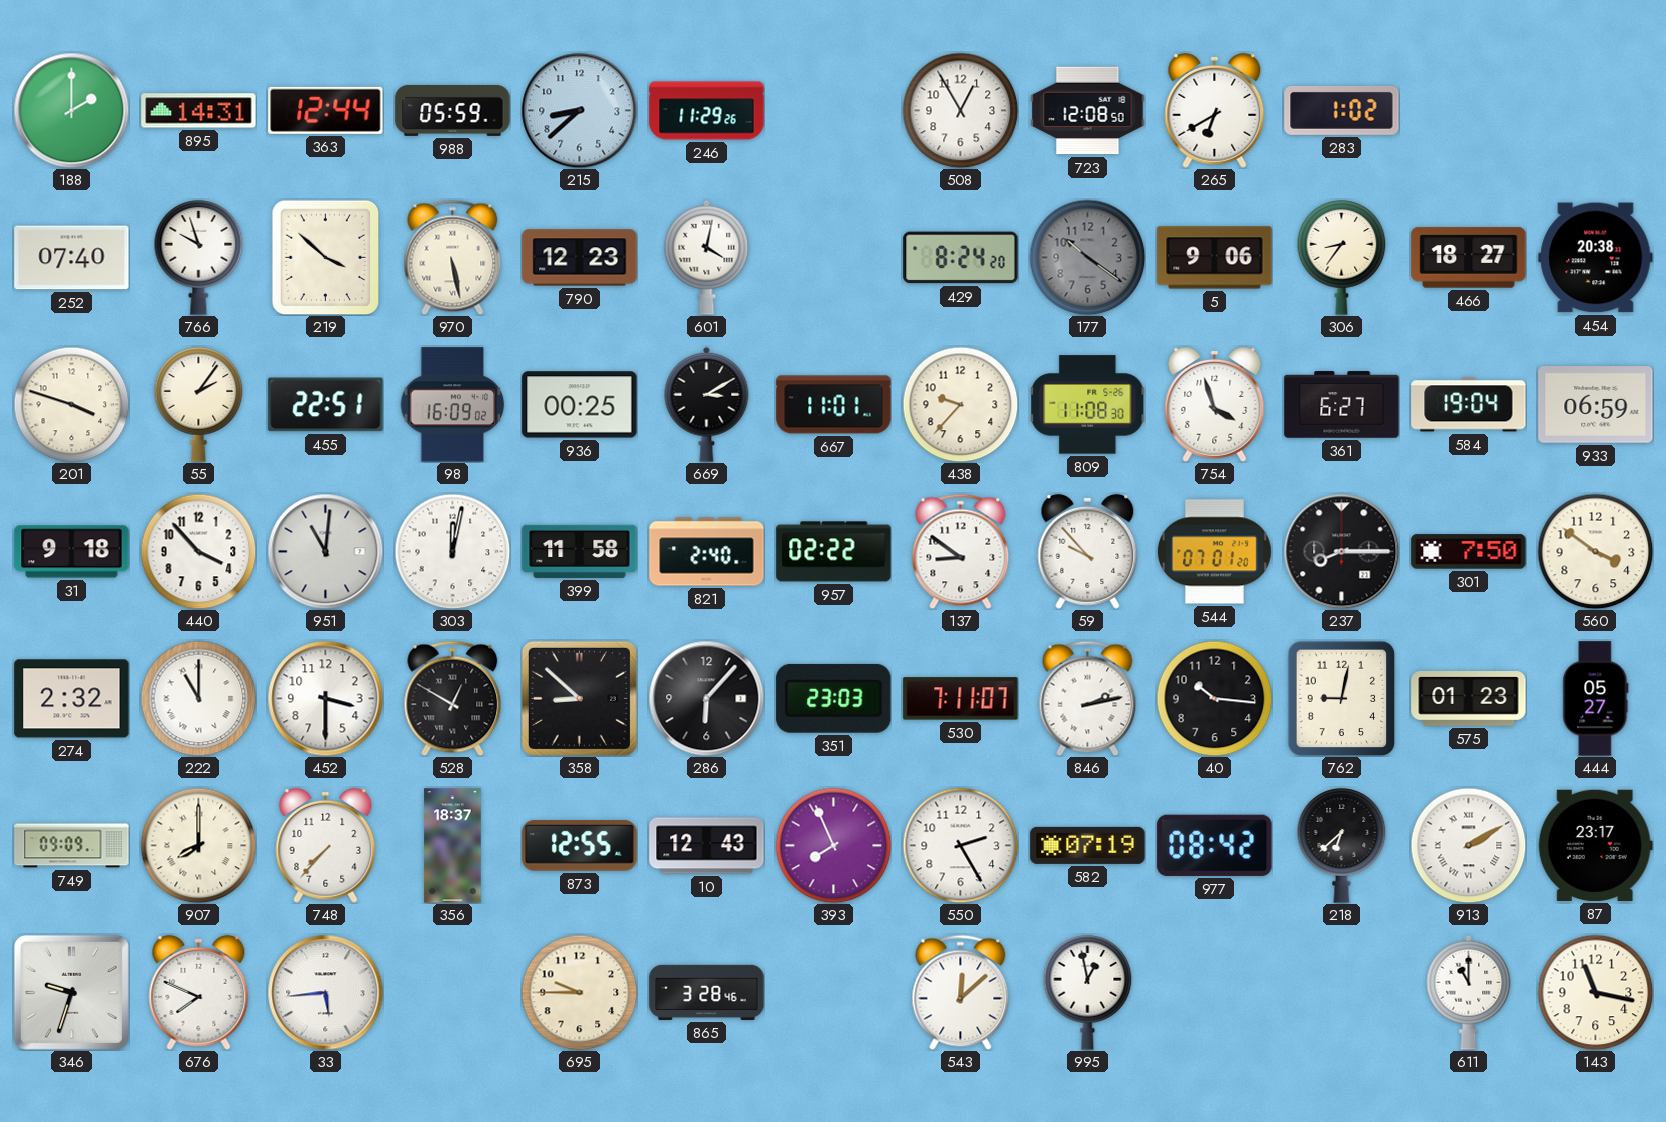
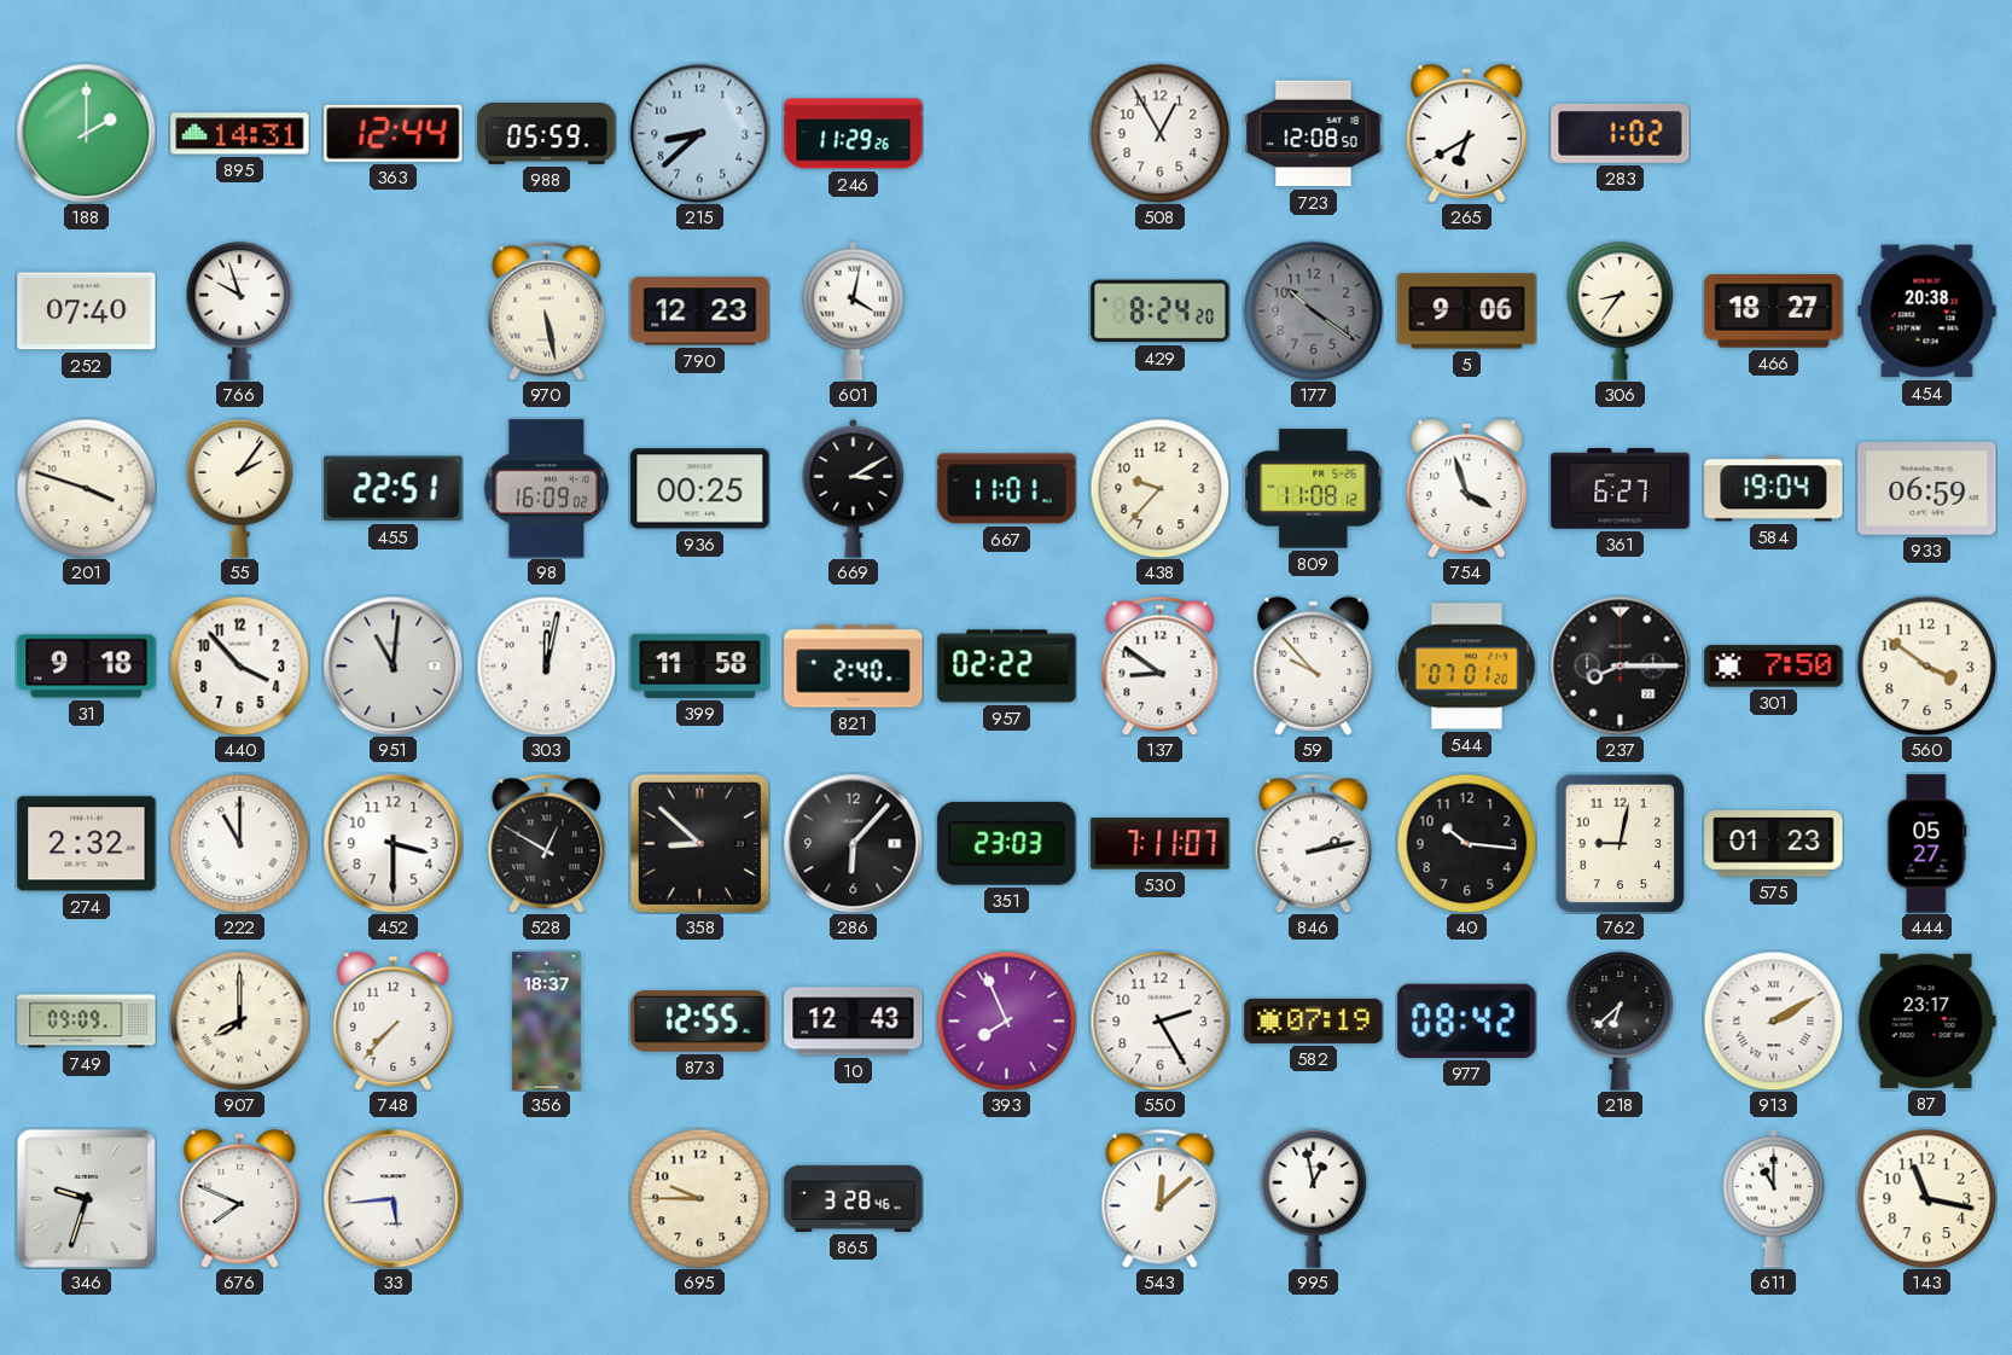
219: 3:52 -> none (326, 257)
809: 11:08:30 -> 11:08:12 (1314, 489)
